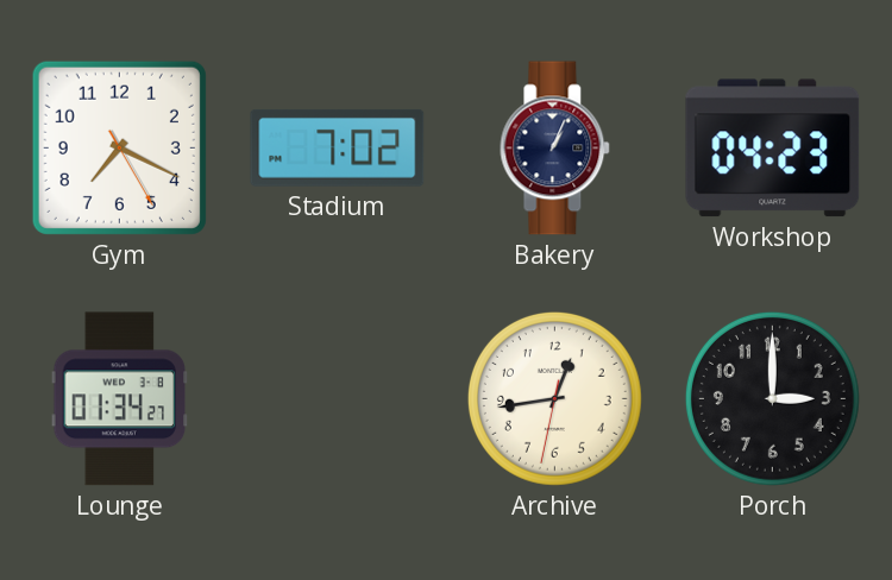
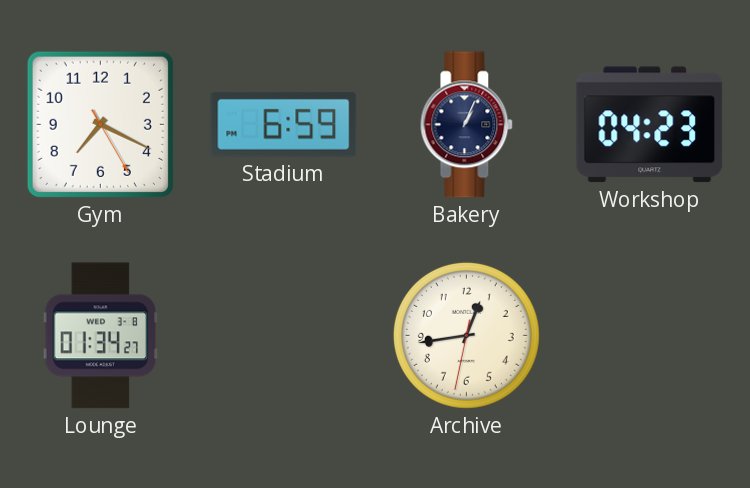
Stadium: 7:02 -> 6:59 (284, 124)
Porch: 3:00 -> none (772, 398)
